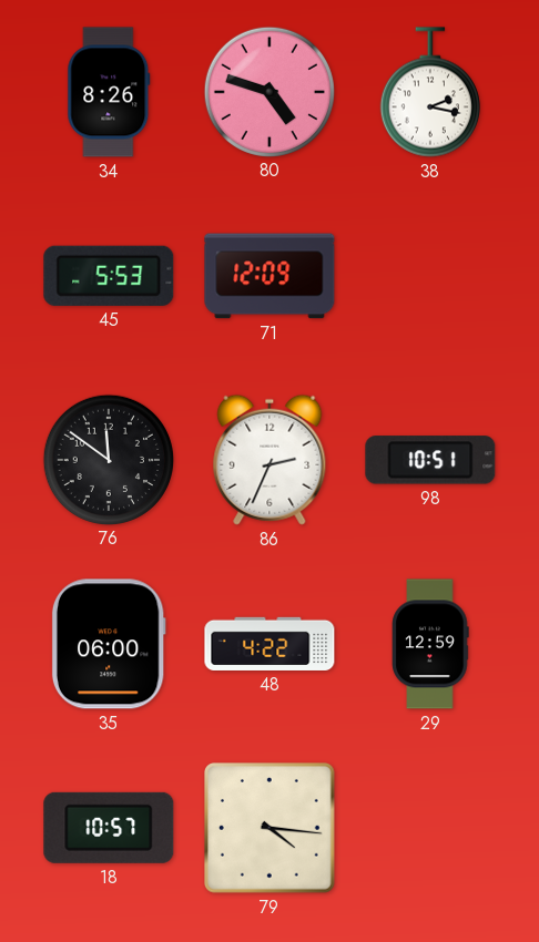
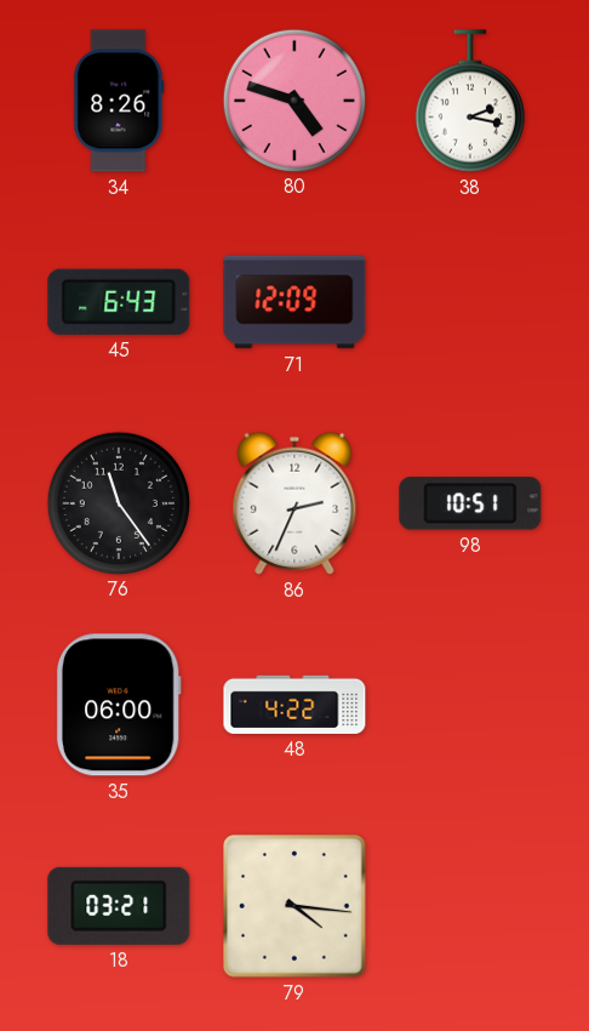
45: 5:53 -> 6:43 (119, 302)
76: 11:51 -> 11:24 (118, 502)
29: 12:59 -> none (430, 644)
18: 10:57 -> 03:21 (119, 906)
